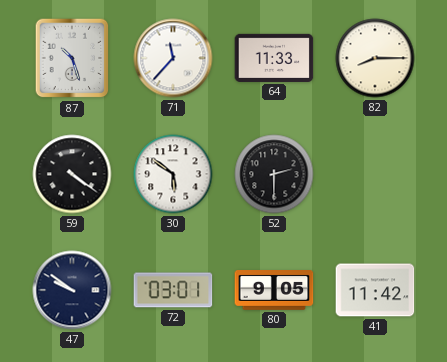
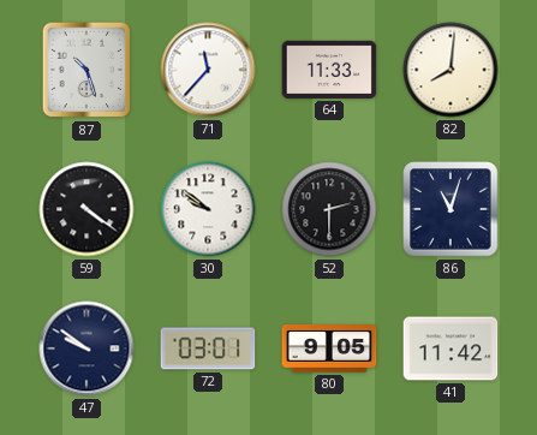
82: 8:15 -> 8:01 (451, 70)
30: 5:51 -> 9:51 (208, 209)
86: none -> 11:03 (451, 209)
